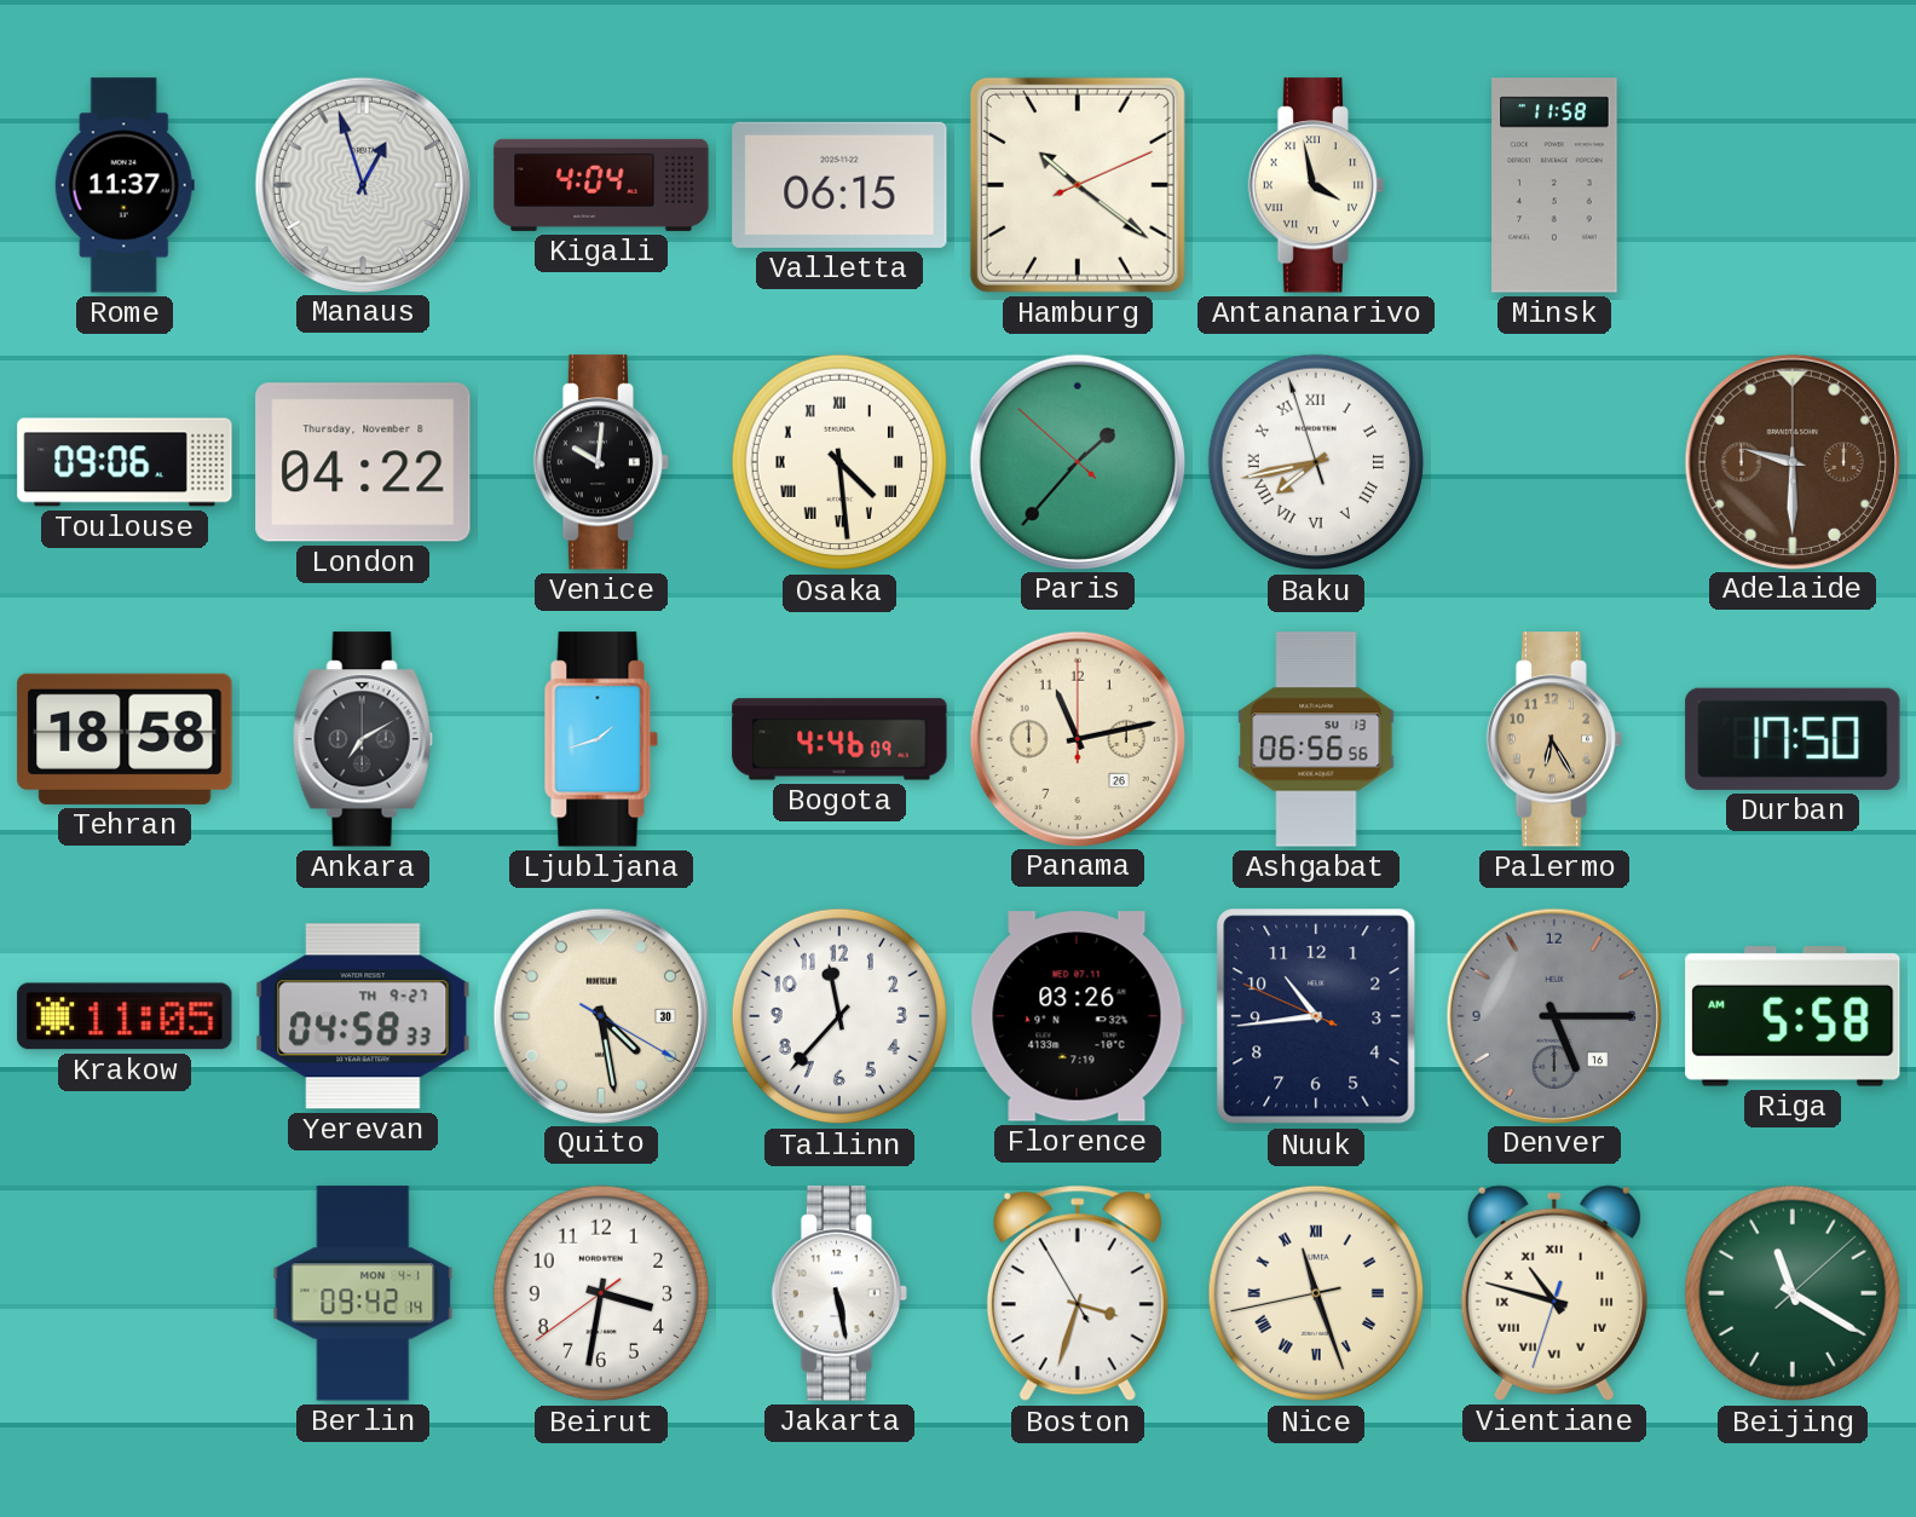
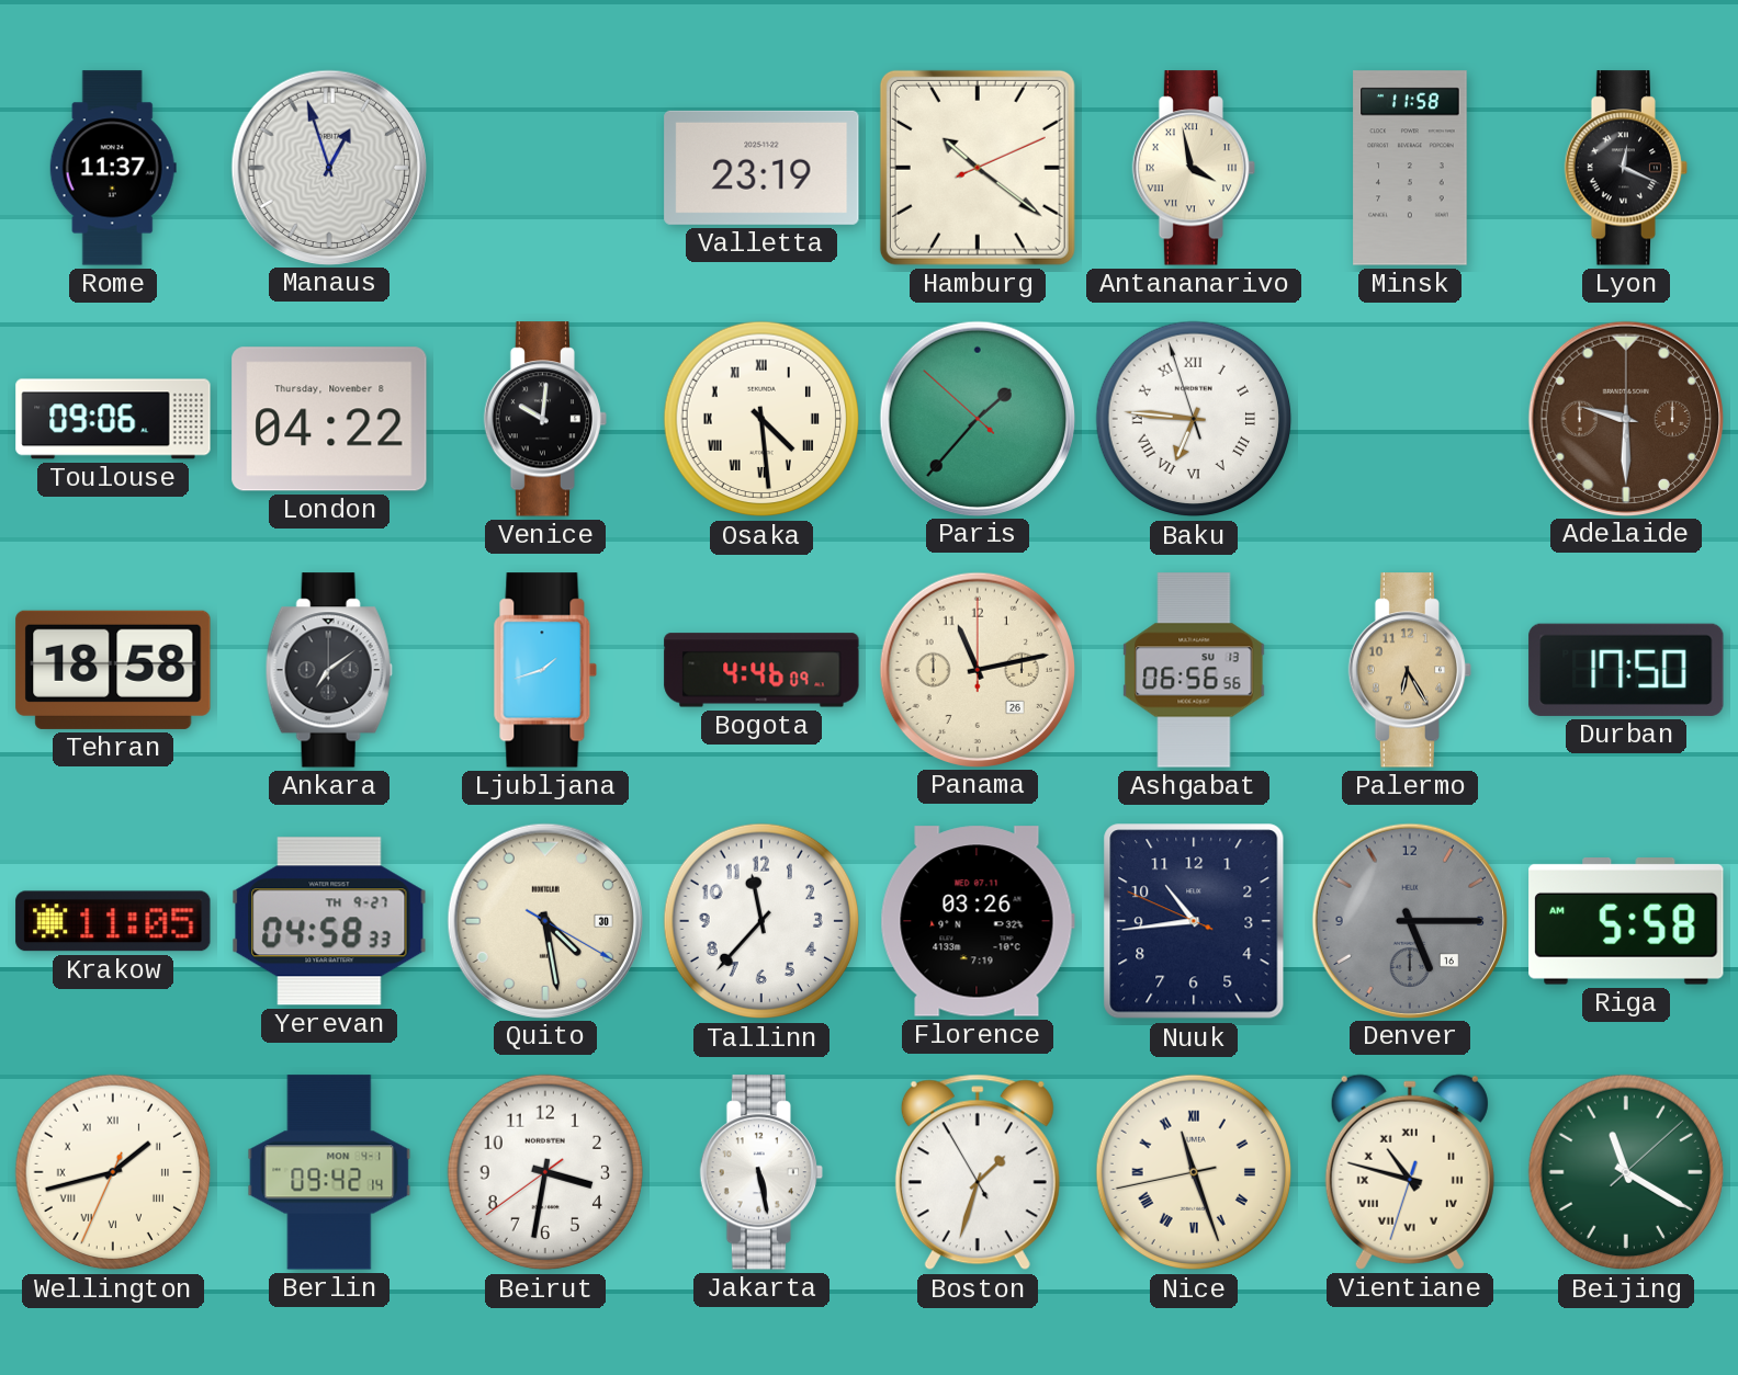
Kigali: 4:04 -> none (601, 185)
Valletta: 06:15 -> 23:19 (761, 168)
Lyon: none -> 12:19 (1626, 168)
Baku: 7:42 -> 6:45 (1194, 419)
Ankara: 7:10 -> 7:09 (329, 670)
Wellington: none -> 1:42 (113, 1172)
Boston: 3:32 -> 1:32 (978, 1172)
